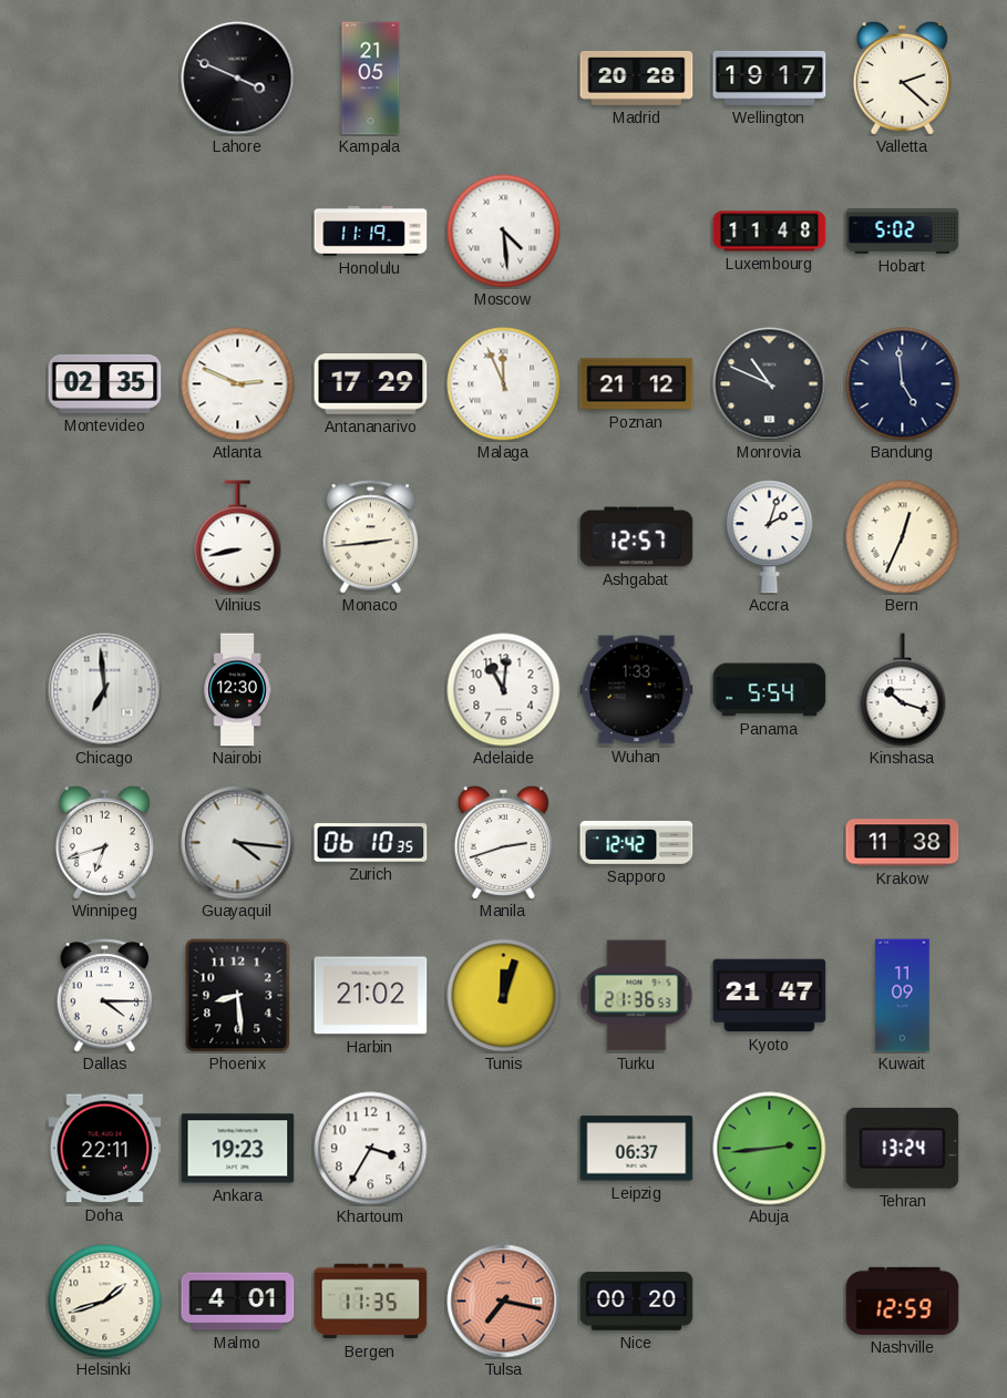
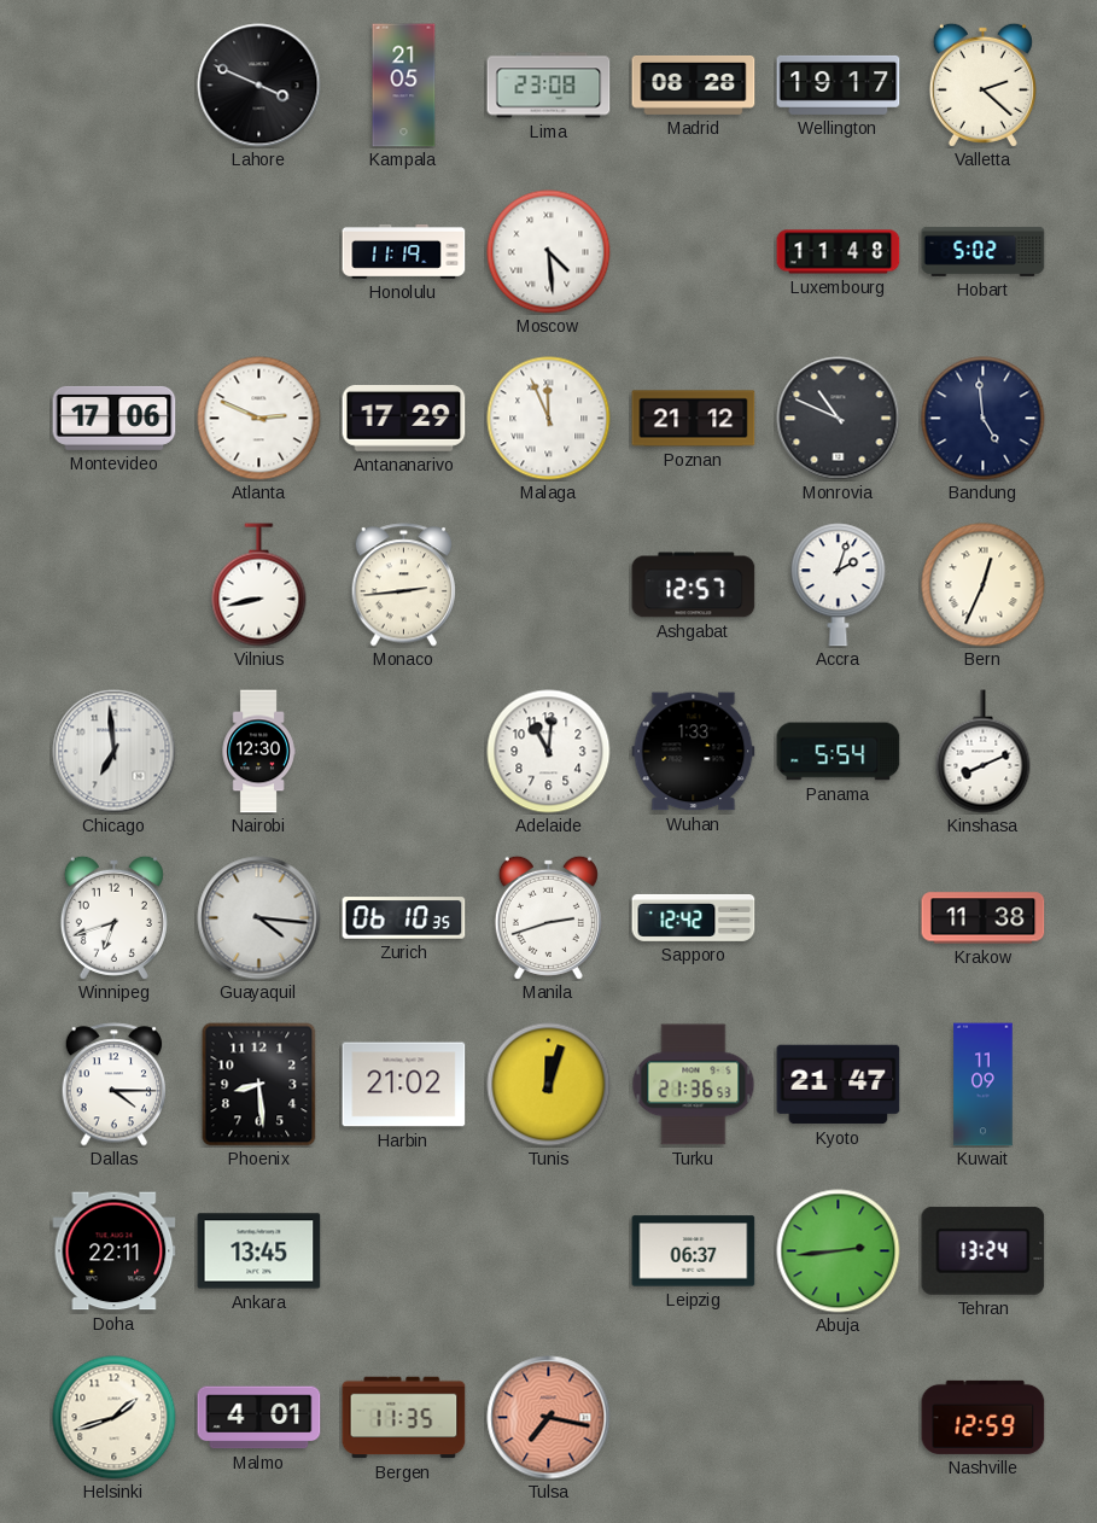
Lima: none -> 23:08 (549, 86)
Madrid: 20:28 -> 08:28 (694, 84)
Montevideo: 02:35 -> 17:06 (115, 418)
Kinshasa: 10:18 -> 8:11 (984, 752)
Ankara: 19:23 -> 13:45 (259, 1251)
Khartoum: 3:35 -> none (371, 1149)
Nice: 00:20 -> none (637, 1302)
